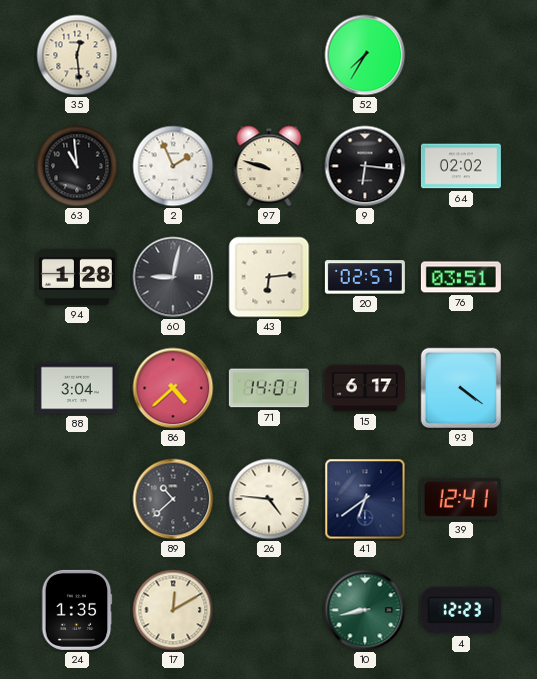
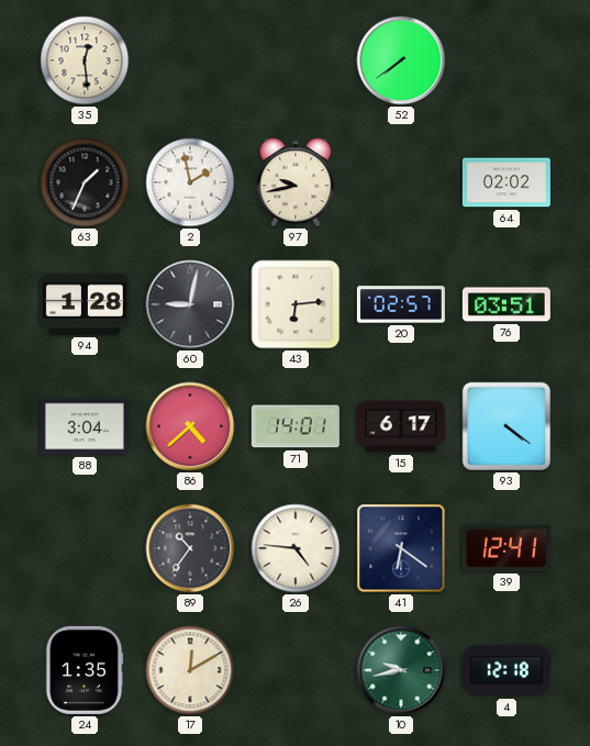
52: 7:35 -> 7:39 (401, 60)
63: 10:59 -> 1:34 (85, 182)
2: 1:56 -> 1:58 (190, 182)
97: 9:48 -> 9:43 (296, 182)
9: 6:16 -> none (365, 166)
89: 10:38 -> 10:36 (190, 548)
41: 6:39 -> 6:21 (401, 548)
10: 8:43 -> 9:43 (401, 670)
4: 12:23 -> 12:18 (506, 670)
